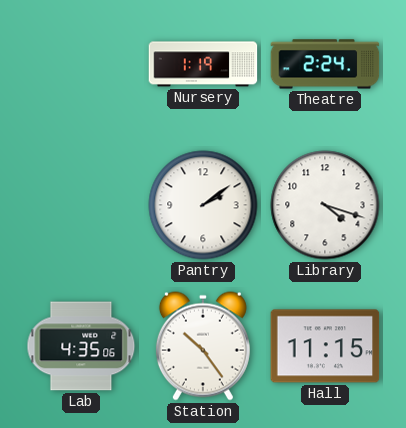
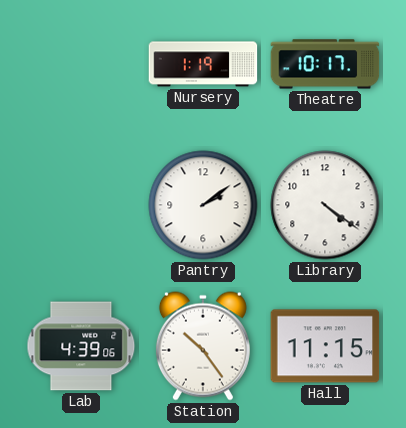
Theatre: 2:24 -> 10:17 (325, 64)
Library: 4:18 -> 4:21 (325, 205)
Lab: 4:35 -> 4:39 (81, 346)
